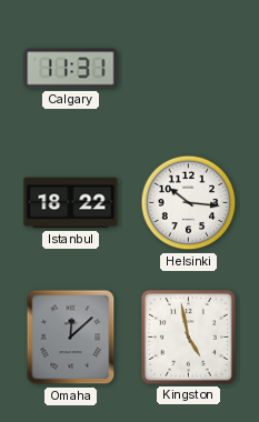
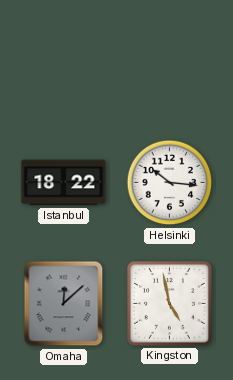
Calgary: 11:31 -> none (71, 69)
